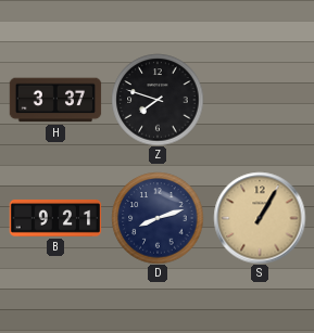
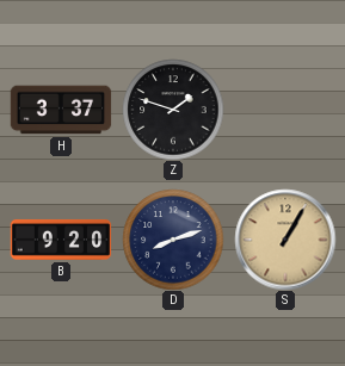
Z: 7:48 -> 1:48 (173, 110)
B: 9:21 -> 9:20 (61, 240)
